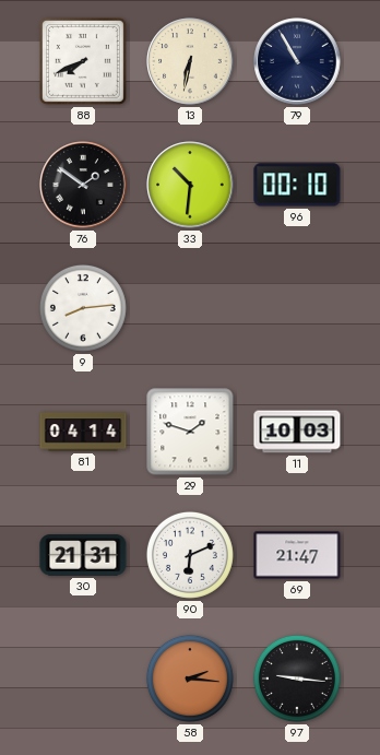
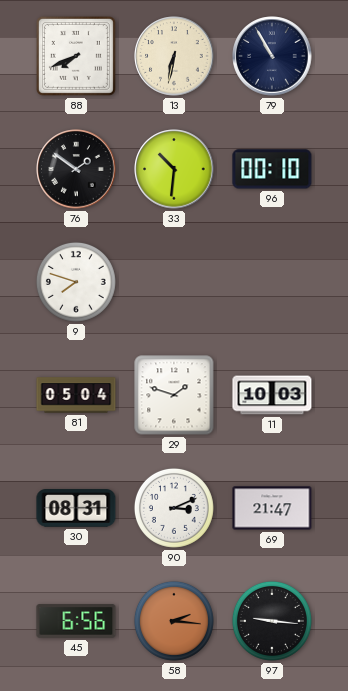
9: 8:14 -> 7:48 (76, 282)
81: 04:14 -> 05:04 (76, 395)
30: 21:31 -> 08:31 (76, 508)
90: 6:11 -> 3:11 (174, 508)
45: none -> 6:56 (76, 621)
